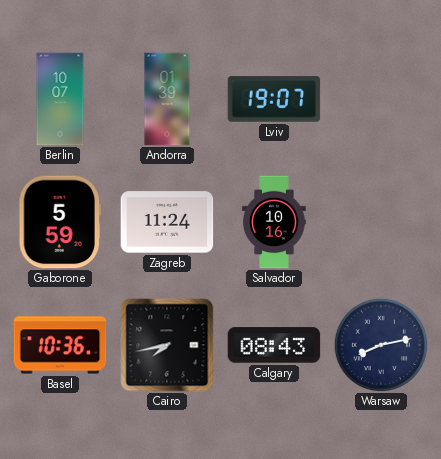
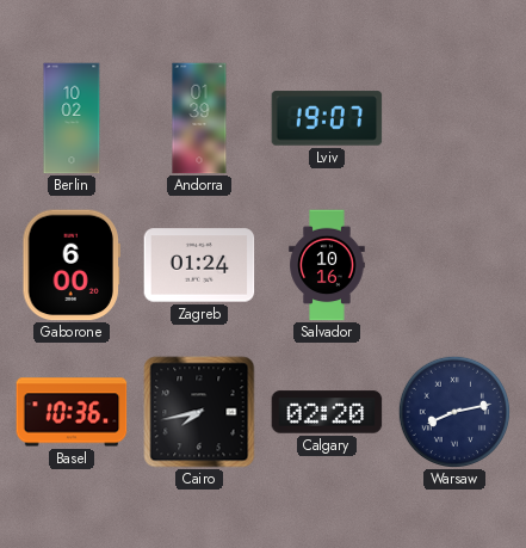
Berlin: 10:07 -> 10:02 (72, 118)
Gaborone: 5:59 -> 6:00 (72, 265)
Zagreb: 11:24 -> 01:24 (199, 265)
Calgary: 08:43 -> 02:20 (327, 412)
